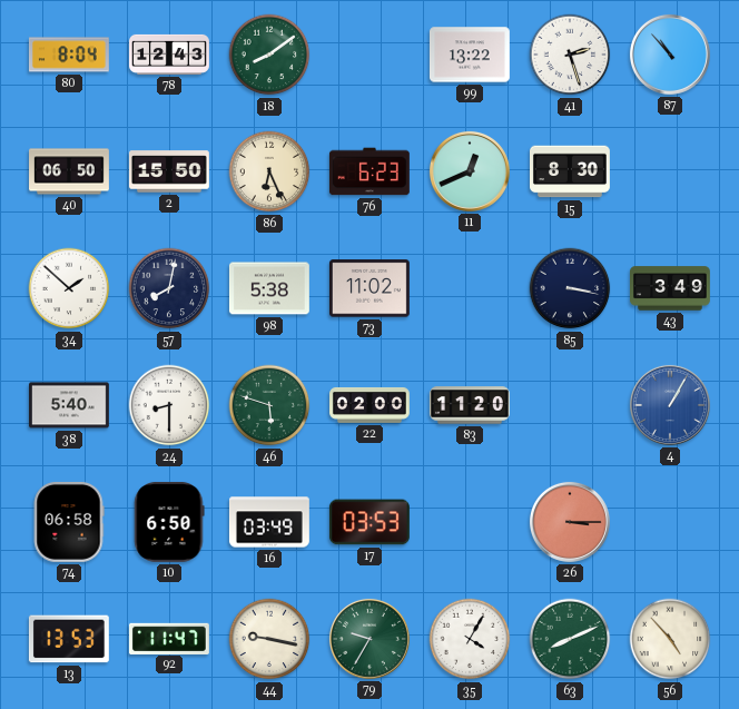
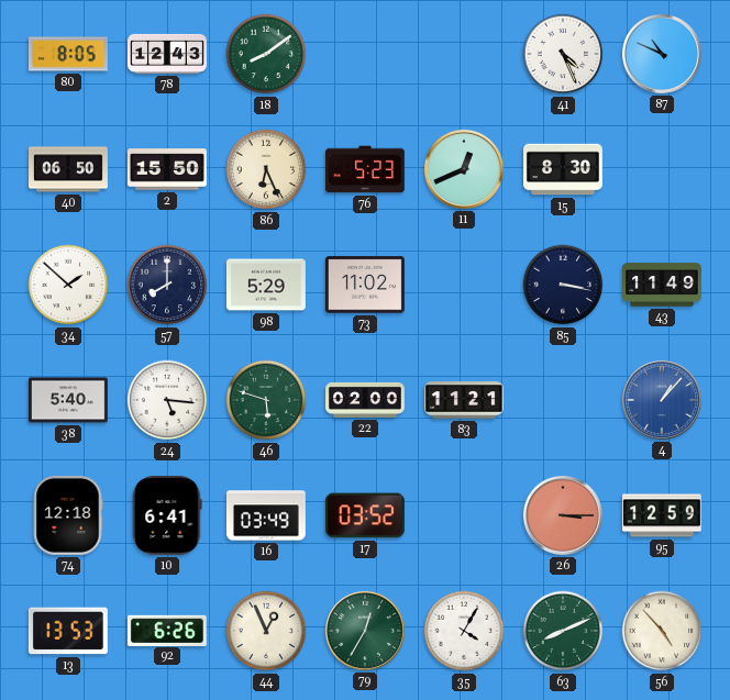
80: 8:04 -> 8:05 (68, 54)
99: 13:22 -> none (470, 55)
41: 2:27 -> 4:26 (563, 54)
87: 10:53 -> 10:49 (662, 54)
76: 6:23 -> 5:23 (365, 169)
57: 8:02 -> 8:00 (167, 285)
98: 5:38 -> 5:29 (266, 285)
43: 3:49 -> 11:49 (663, 285)
24: 8:30 -> 5:16 (167, 400)
83: 11:20 -> 11:21 (464, 400)
4: 1:05 -> 1:07 (662, 400)
74: 06:58 -> 12:18 (68, 515)
10: 6:50 -> 6:41 (167, 515)
17: 03:53 -> 03:52 (365, 515)
95: none -> 12:59 (663, 515)
92: 11:47 -> 6:26 (167, 630)
44: 9:17 -> 12:56 (266, 631)
79: 9:35 -> 12:35 (365, 631)
